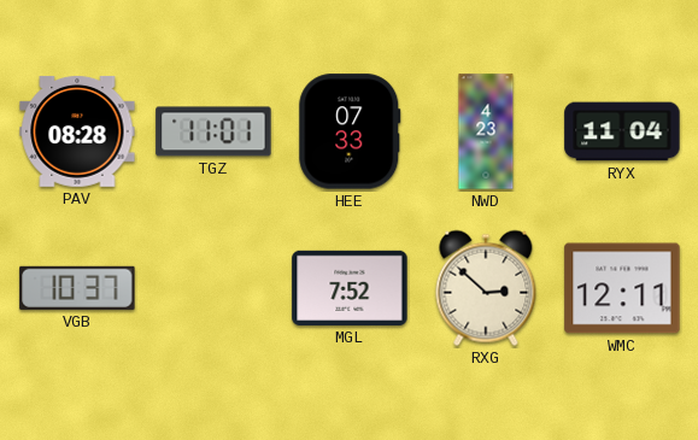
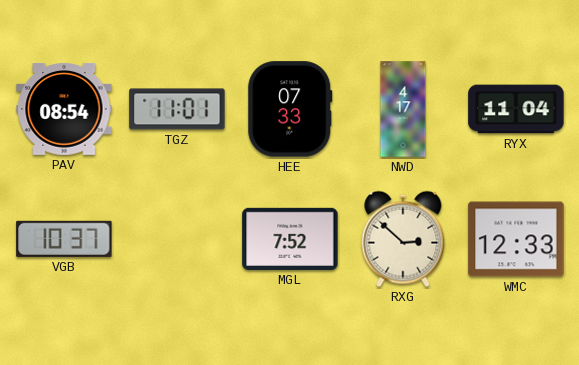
PAV: 08:28 -> 08:54 (64, 109)
NWD: 4:23 -> 4:17 (403, 109)
WMC: 12:11 -> 12:33 (516, 239)
